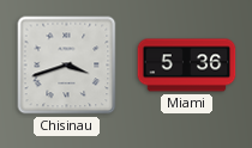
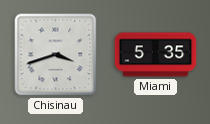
Miami: 5:36 -> 5:35 (156, 55)
